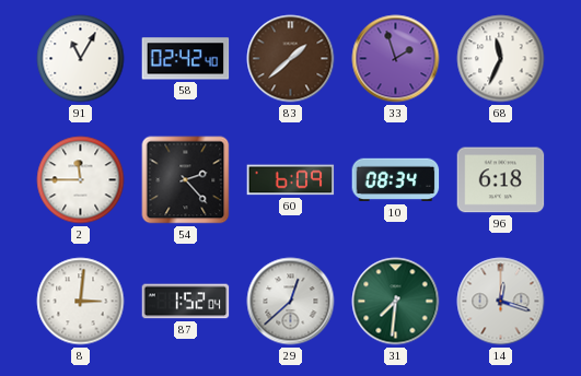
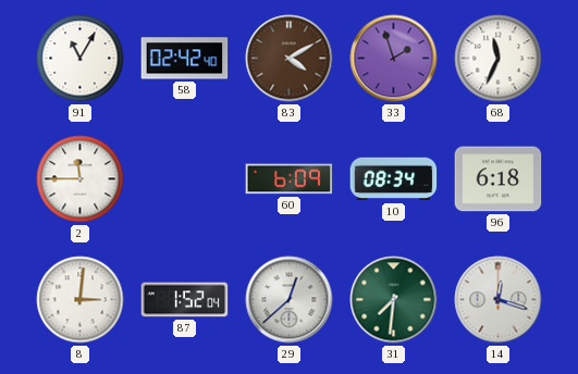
83: 1:38 -> 4:10 (290, 59)
54: 2:23 -> none (186, 180)
